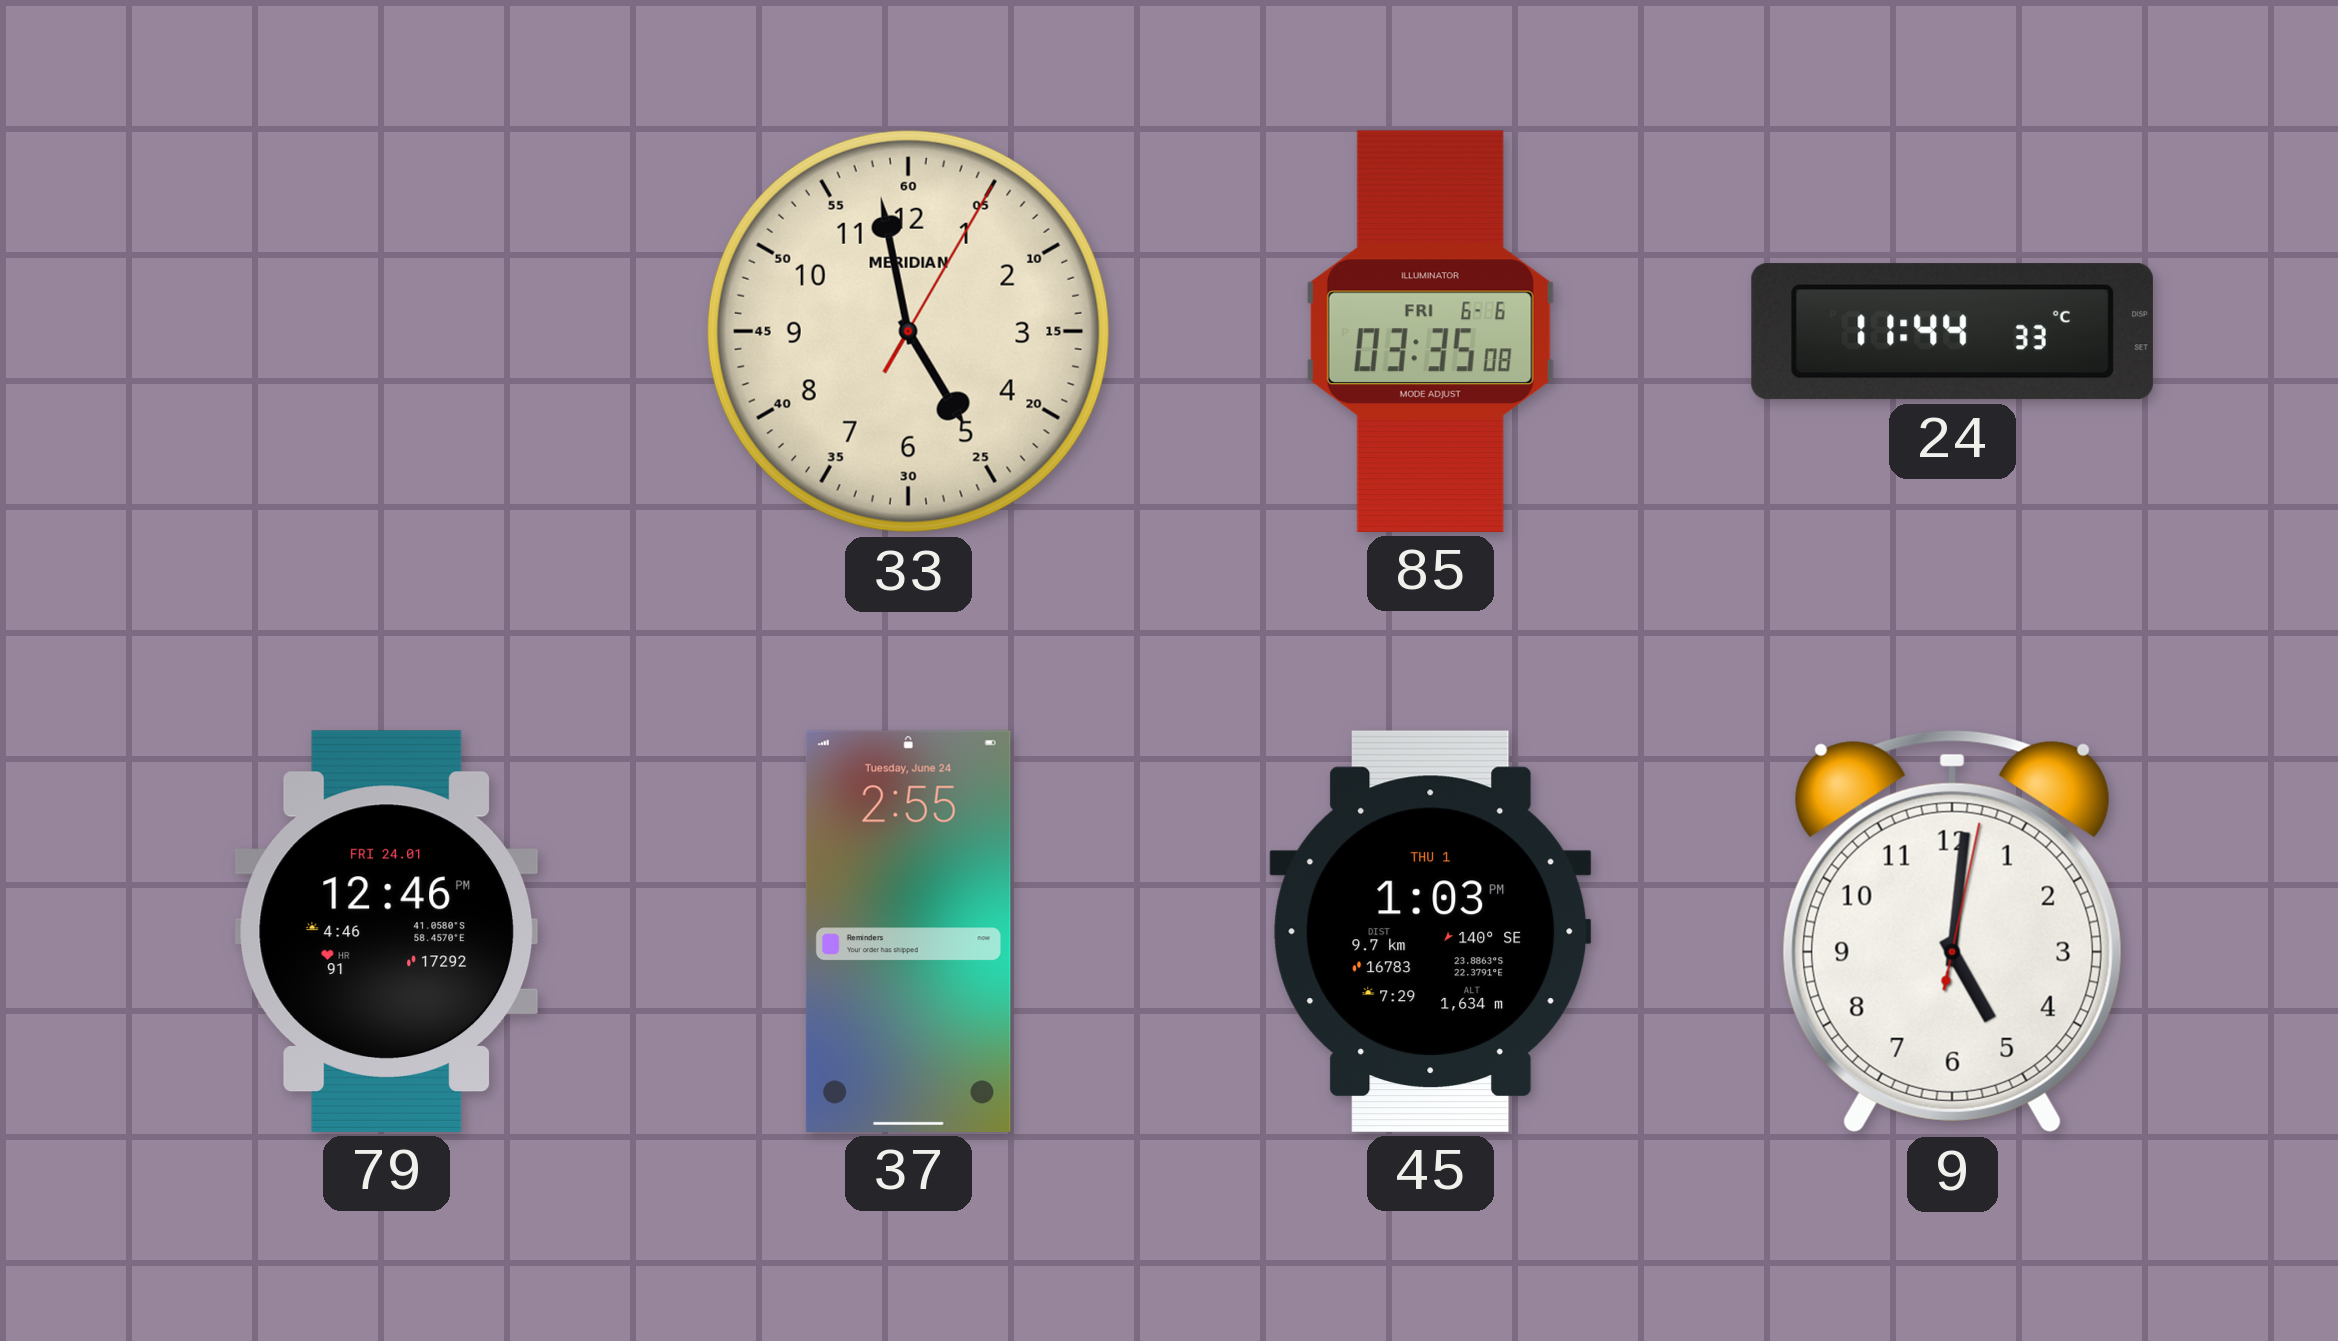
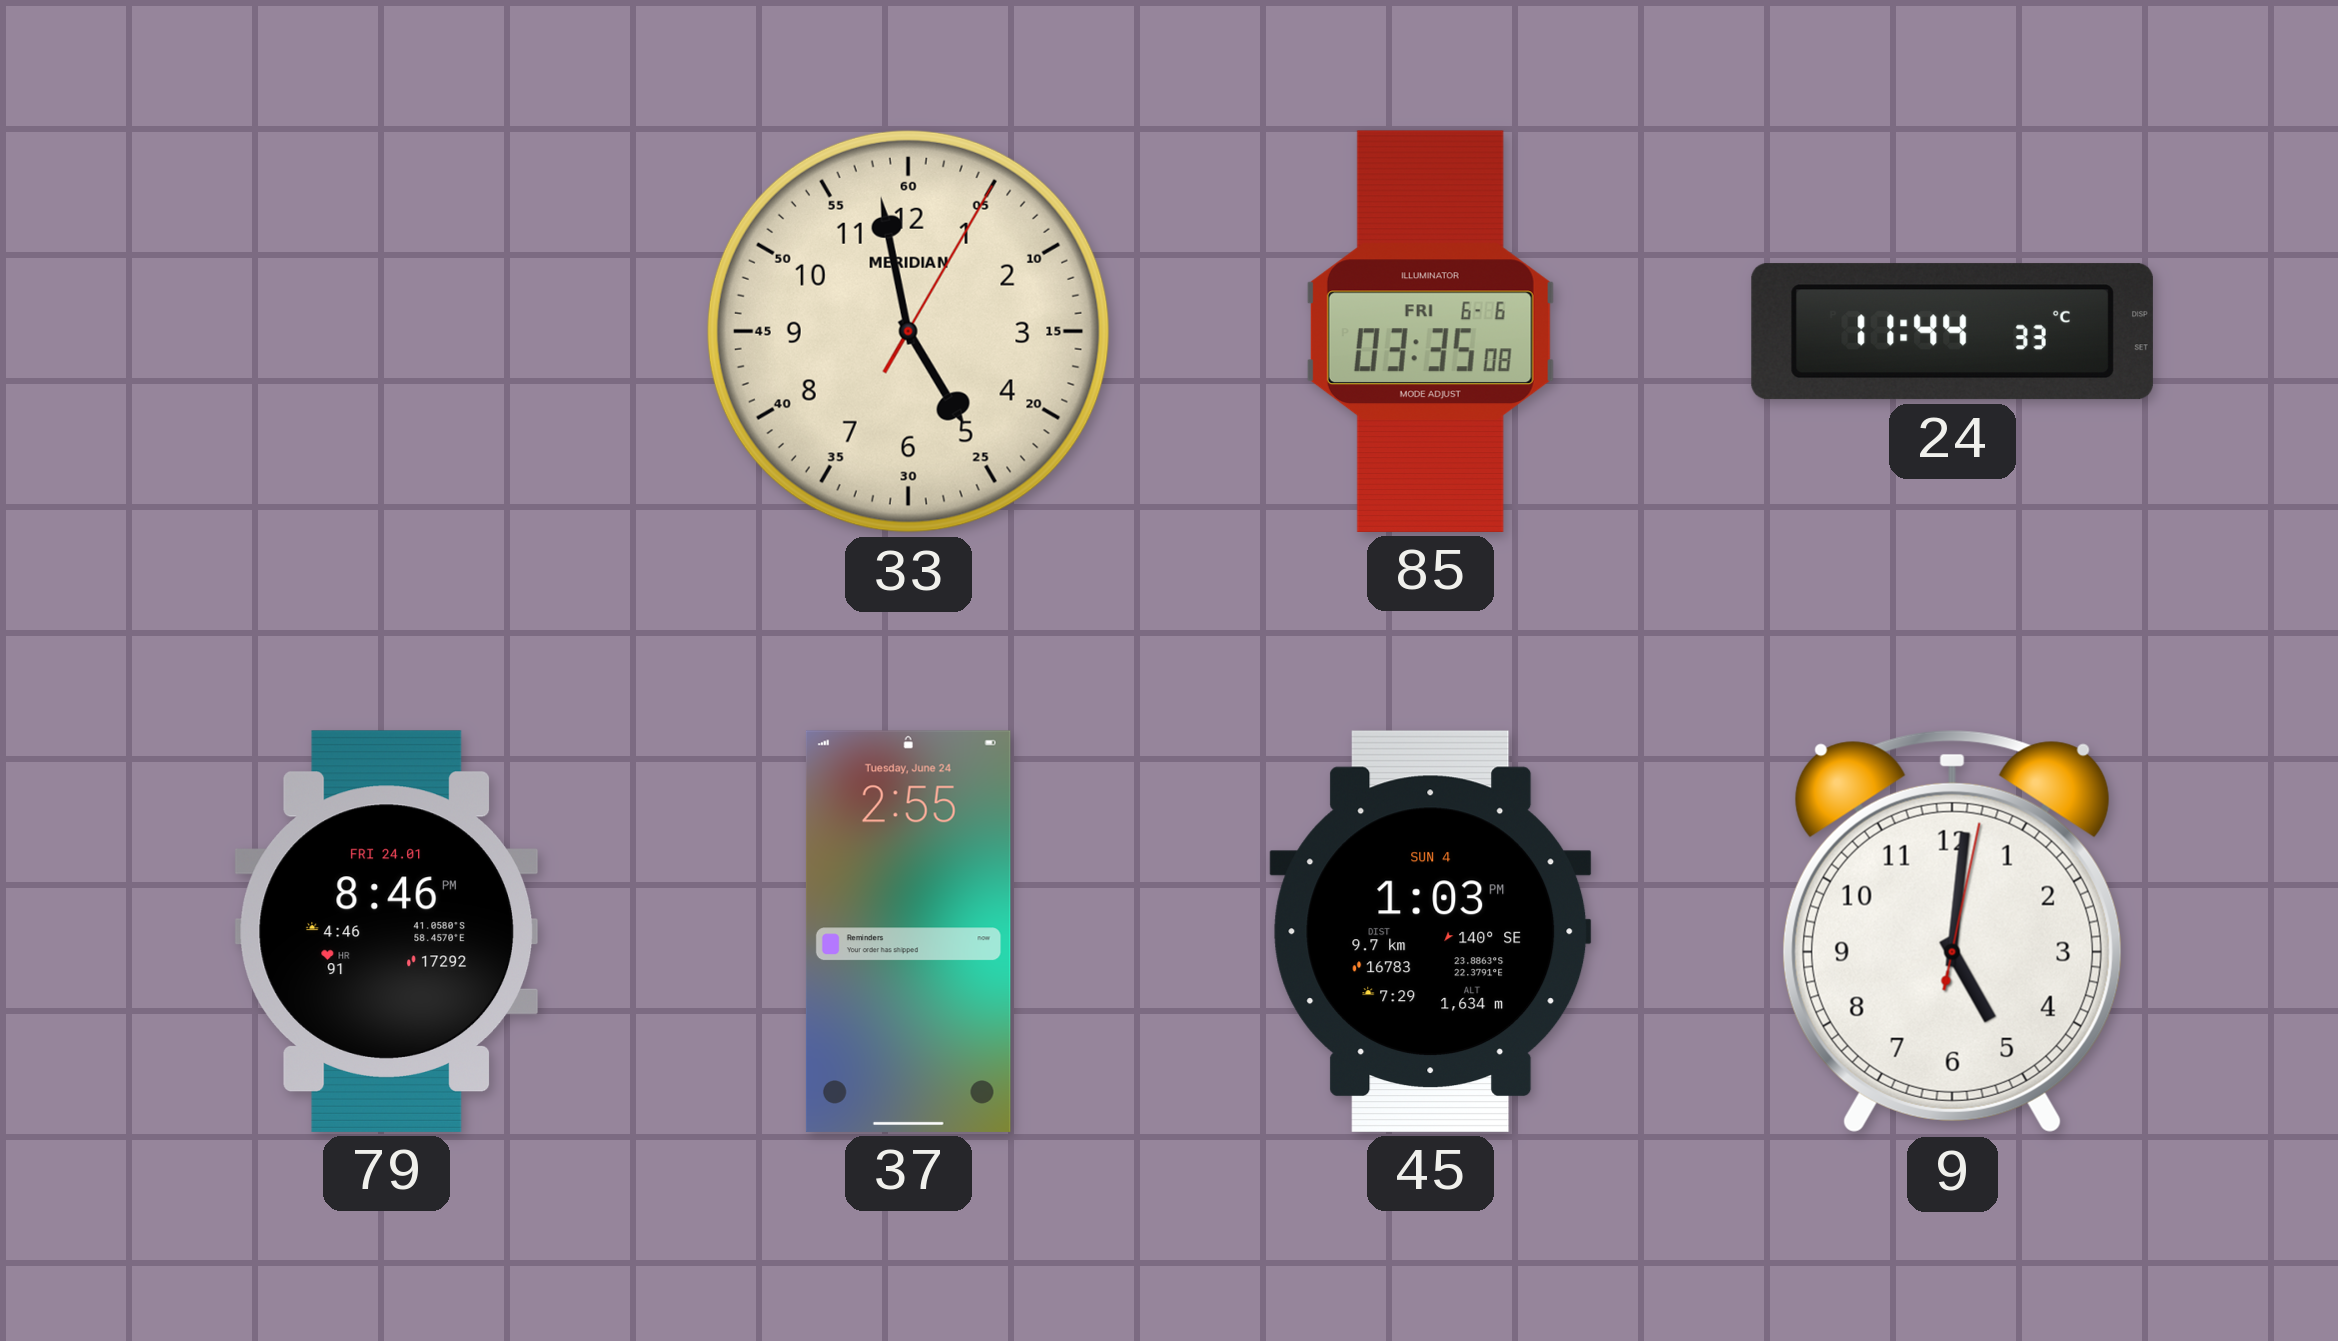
79: 12:46 -> 8:46 (386, 931)
45 date: THU 1 -> SUN 4 (1431, 931)
